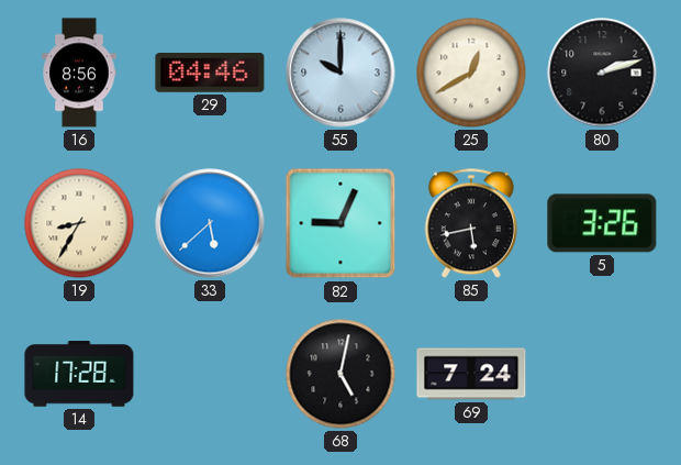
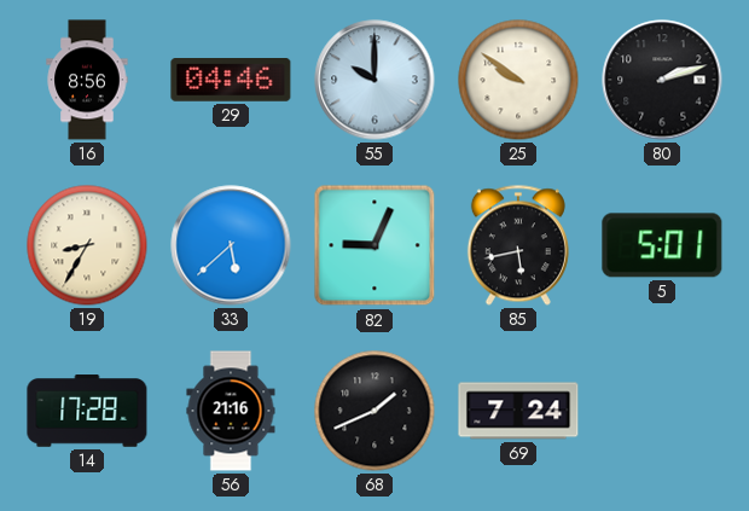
25: 12:40 -> 9:51 (518, 80)
5: 3:26 -> 5:01 (662, 245)
56: none -> 21:16 (231, 411)
68: 5:02 -> 1:41 (374, 411)
